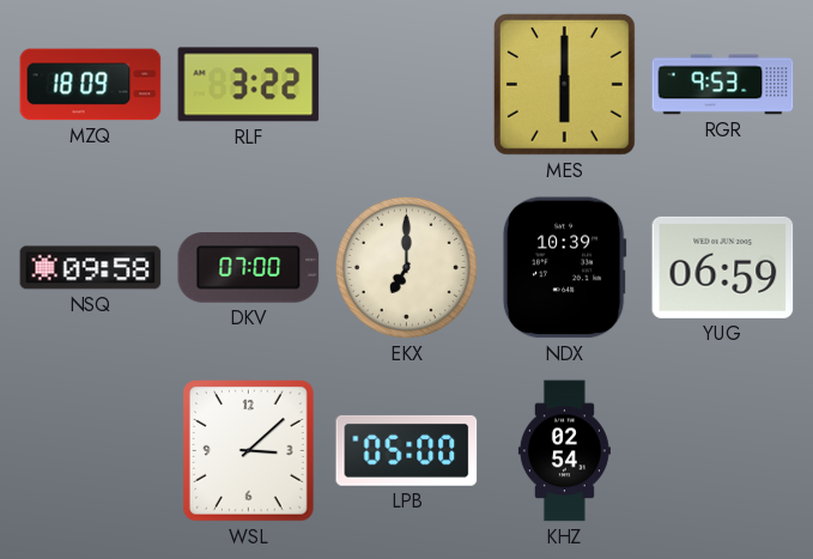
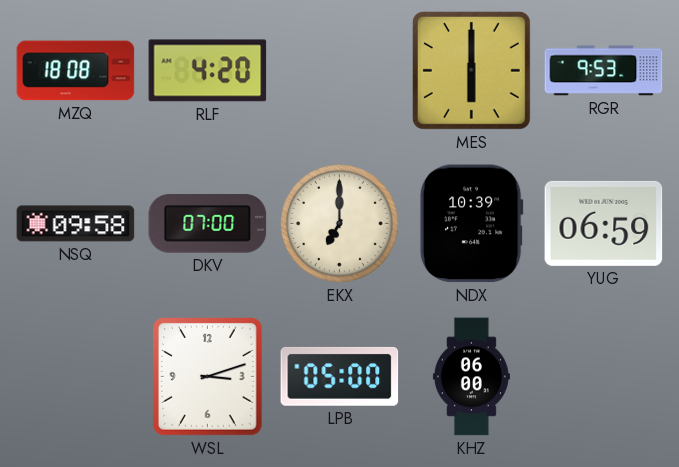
MZQ: 18:09 -> 18:08 (76, 71)
RLF: 3:22 -> 4:20 (208, 71)
WSL: 3:08 -> 3:12 (208, 377)
KHZ: 02:54 -> 06:00 (471, 377)
